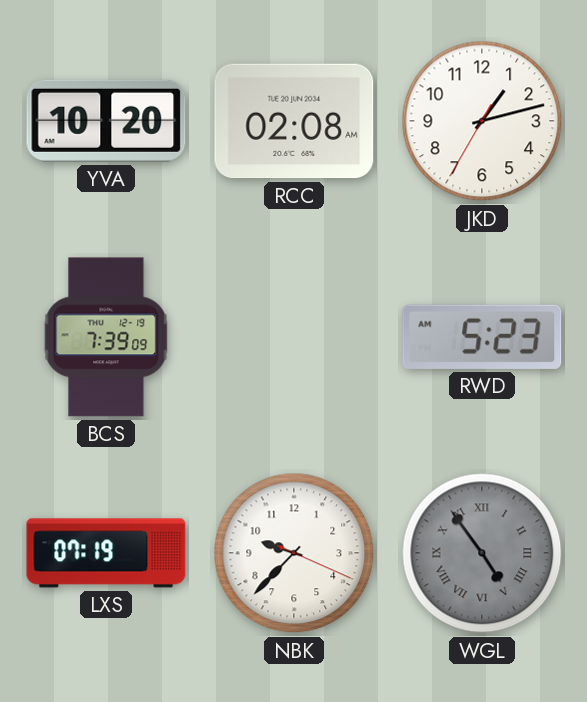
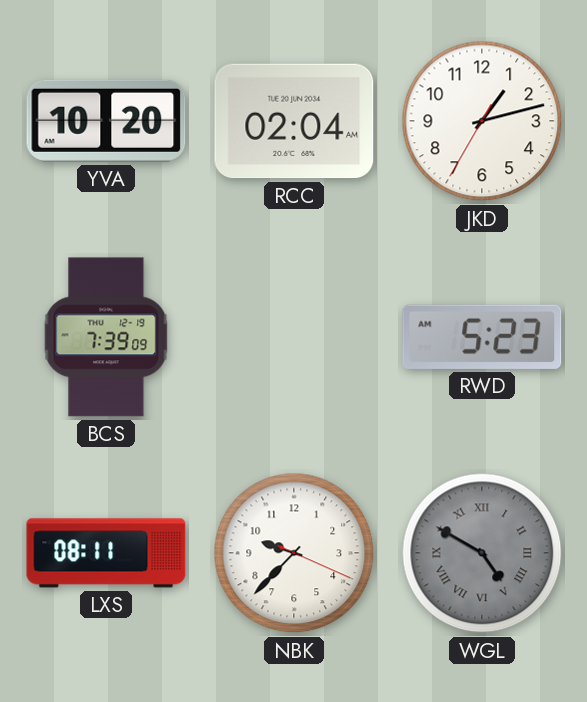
RCC: 02:08 -> 02:04 (294, 121)
LXS: 07:19 -> 08:11 (106, 553)
WGL: 4:54 -> 4:50 (482, 553)
